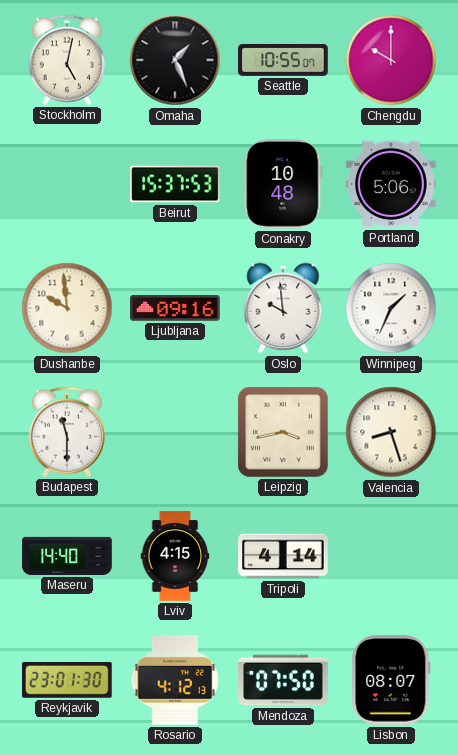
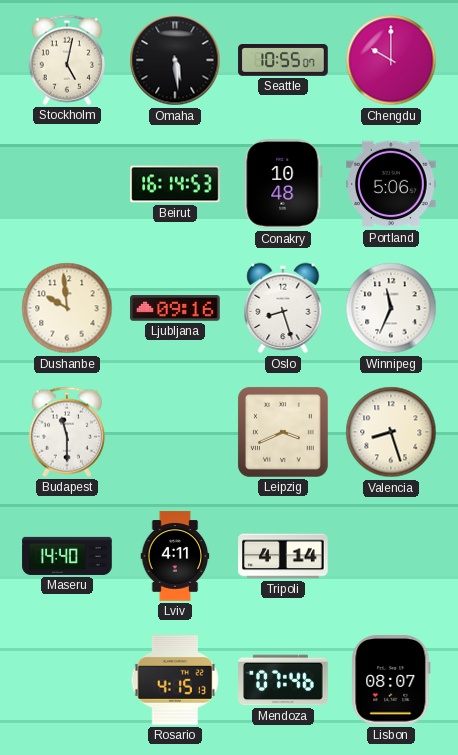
Omaha: 1:26 -> 5:29 (175, 60)
Beirut: 15:37 -> 16:14 (175, 184)
Oslo: 9:59 -> 8:27 (283, 308)
Winnipeg: 1:34 -> 11:34 (391, 308)
Leipzig: 3:43 -> 3:41 (283, 432)
Lviv: 4:15 -> 4:11 (175, 556)
Reykjavik: 23:01 -> none (67, 681)
Rosario: 4:12 -> 4:15 (175, 680)
Mendoza: 07:50 -> 07:46 (283, 680)
